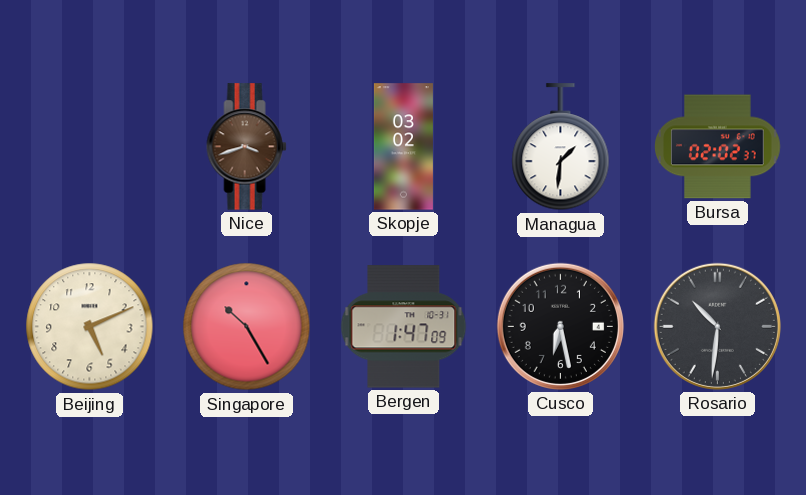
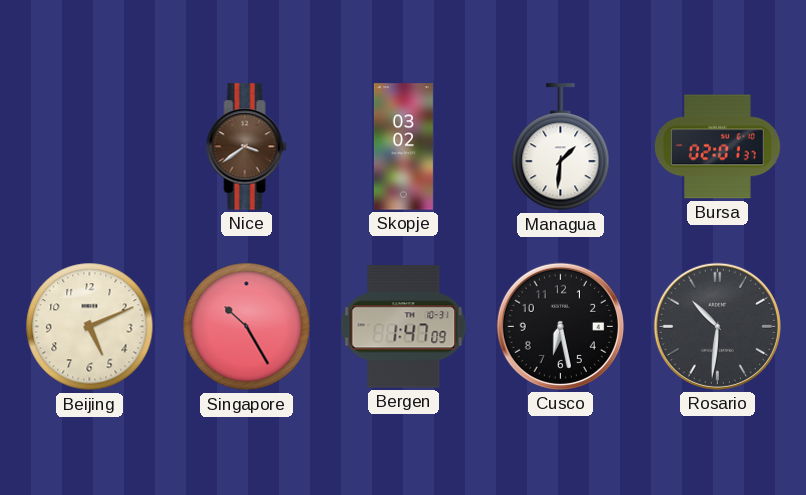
Nice: 3:42 -> 3:39 (247, 147)
Bursa: 02:02 -> 02:01 (718, 147)
